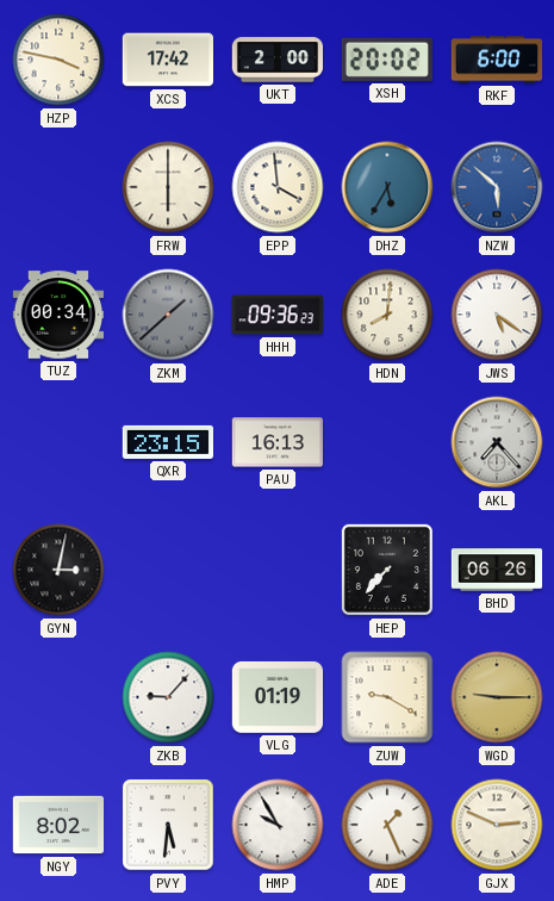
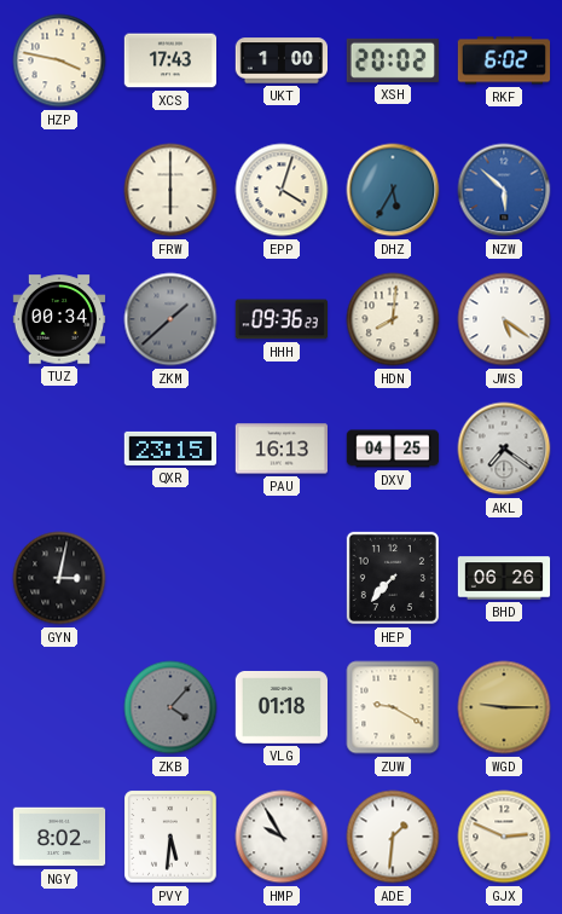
XCS: 17:42 -> 17:43 (170, 60)
UKT: 2:00 -> 1:00 (280, 60)
RKF: 6:00 -> 6:02 (504, 60)
EPP: 3:59 -> 4:03 (282, 190)
DXV: none -> 04:25 (393, 449)
AKL: 7:23 -> 7:21 (504, 449)
ZKB: 9:07 -> 4:07 (170, 707)
ZKB dial: white -> grey (170, 707)
VLG: 01:19 -> 01:18 (280, 707)
ADE: 1:26 -> 1:31 (393, 837)
